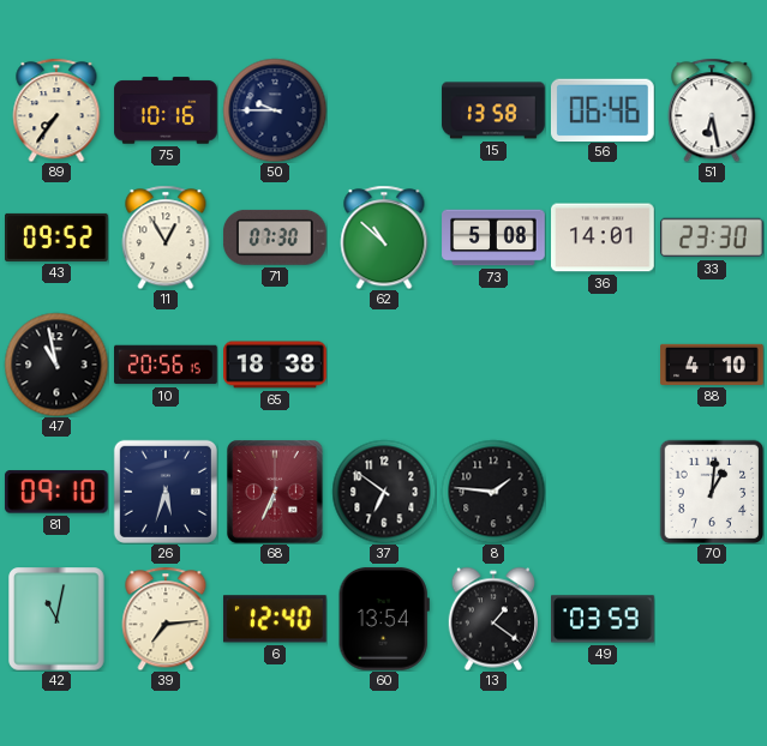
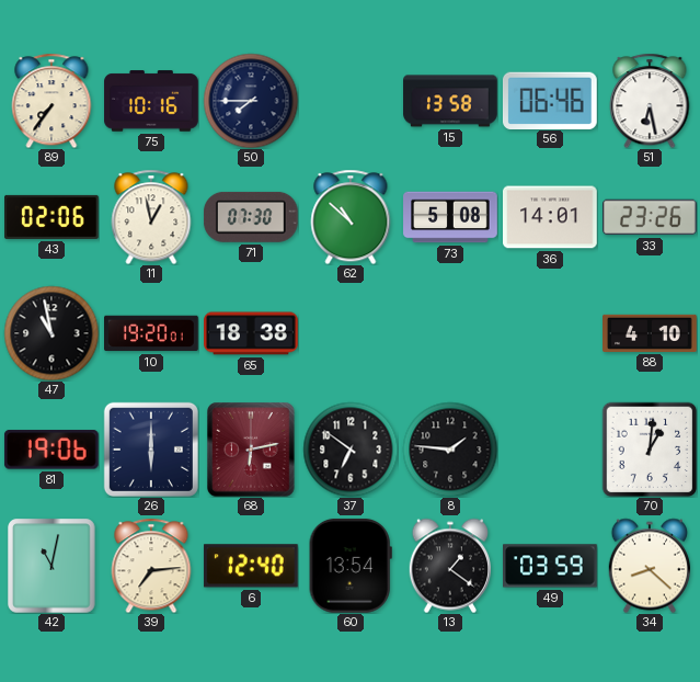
50: 9:45 -> 7:45 (251, 101)
43: 09:52 -> 02:06 (53, 217)
11: 12:55 -> 12:58 (151, 217)
33: 23:30 -> 23:26 (651, 217)
10: 20:56 -> 19:20 (152, 333)
81: 09:10 -> 19:06 (51, 450)
26: 5:33 -> 6:00 (151, 450)
68: 6:34 -> 6:13 (251, 450)
34: none -> 8:22 (649, 566)
